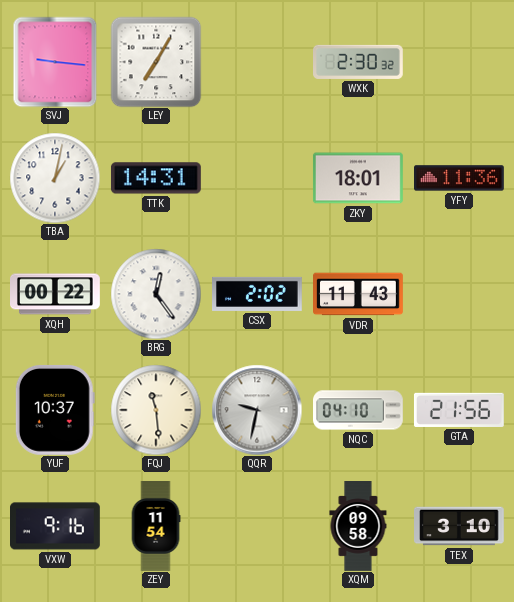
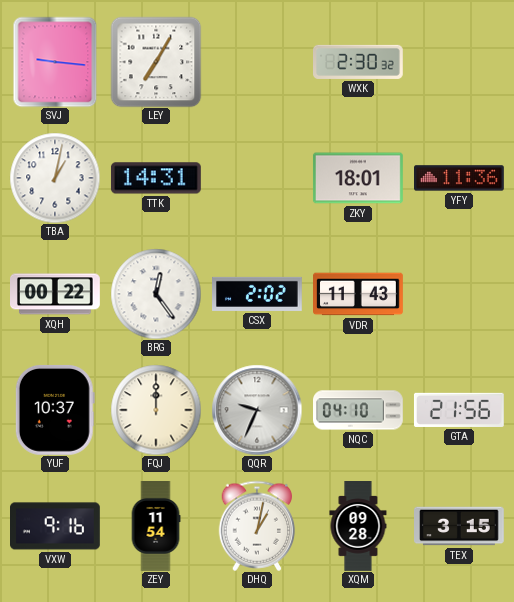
FQJ: 11:29 -> 12:00 (156, 410)
QQR: 9:32 -> 9:34 (257, 410)
DHQ: none -> 1:02 (257, 526)
XQM: 09:58 -> 09:28 (358, 527)
TEX: 3:10 -> 3:15 (460, 526)
